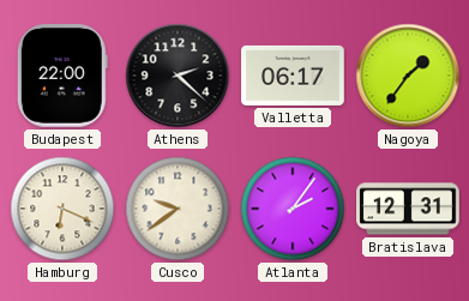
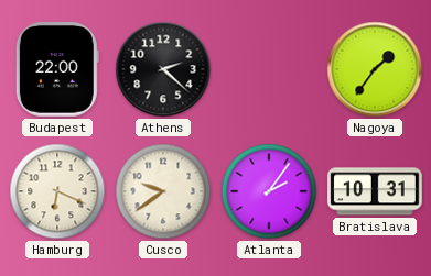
Valletta: 06:17 -> none (293, 76)
Bratislava: 12:31 -> 10:31 (375, 191)
